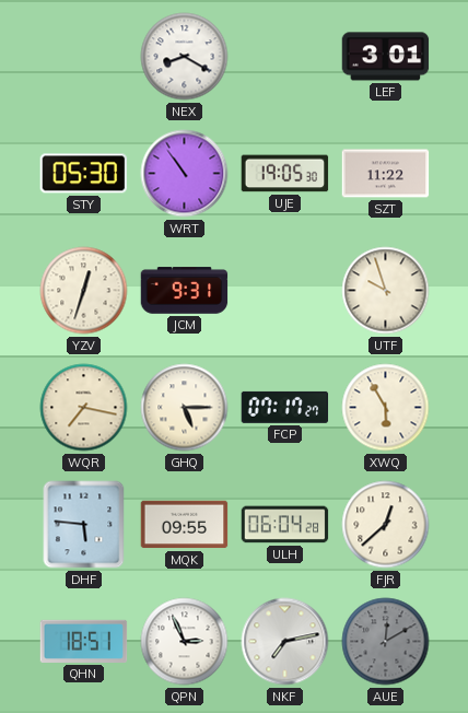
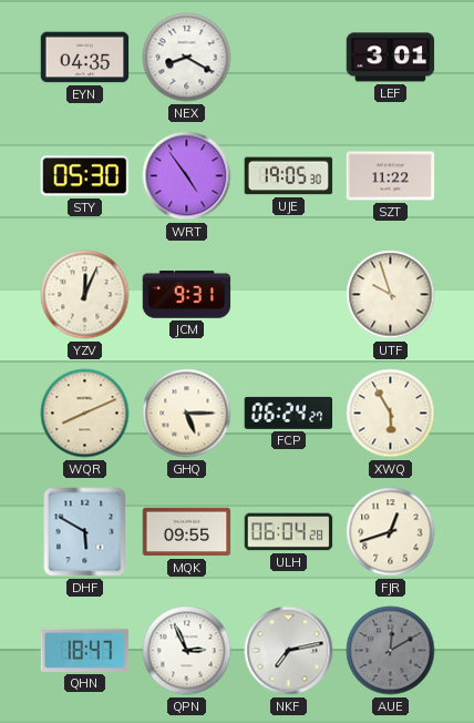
EYN: none -> 04:35 (85, 58)
WRT: 10:54 -> 4:54 (187, 176)
YZV: 12:33 -> 12:04 (85, 295)
WQR: 7:17 -> 8:11 (85, 414)
FCP: 07:17 -> 06:24 (289, 413)
DHF: 5:46 -> 5:50 (85, 532)
FJR: 12:38 -> 12:42 (391, 532)
QHN: 18:51 -> 18:47 (85, 650)
